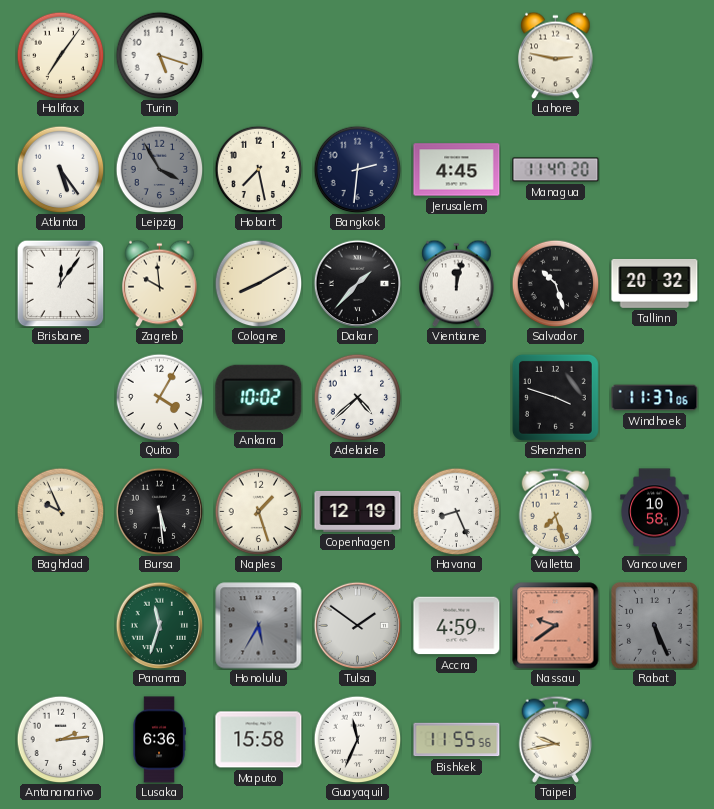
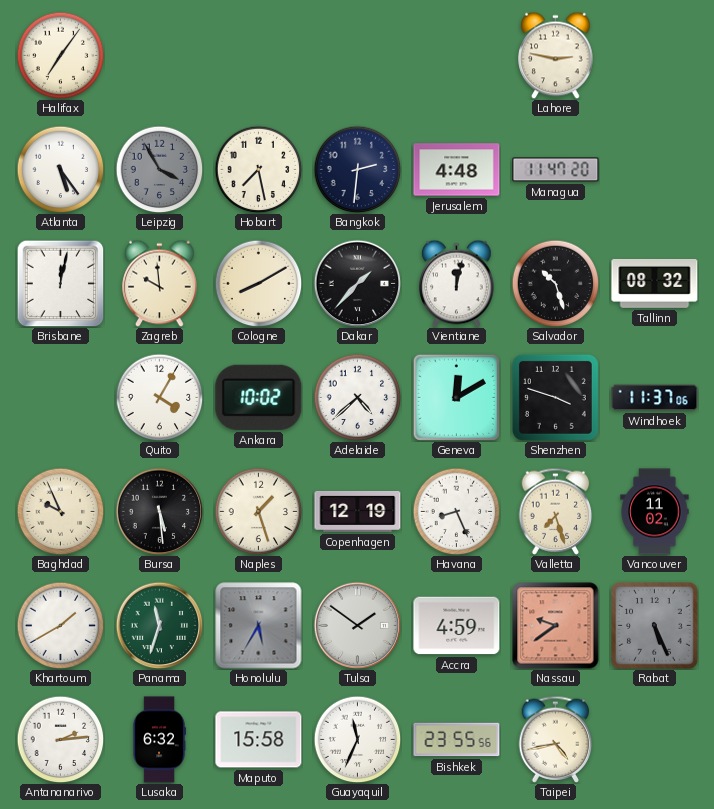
Turin: 5:18 -> none (159, 55)
Jerusalem: 4:45 -> 4:48 (457, 170)
Brisbane: 12:06 -> 12:02 (60, 283)
Tallinn: 20:32 -> 08:32 (655, 283)
Geneva: none -> 12:10 (456, 397)
Vancouver: 10:58 -> 11:02 (655, 512)
Khartoum: none -> 1:40 (60, 625)
Lusaka: 6:36 -> 6:32 (159, 740)
Bishkek: 11:55 -> 23:55 (457, 740)
Taipei: 9:43 -> 4:43 (556, 739)
